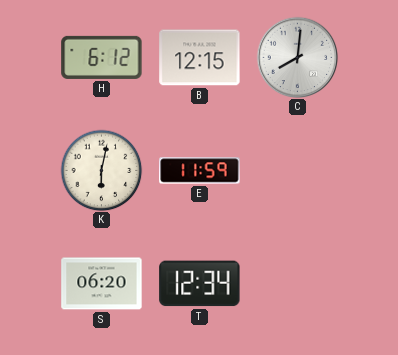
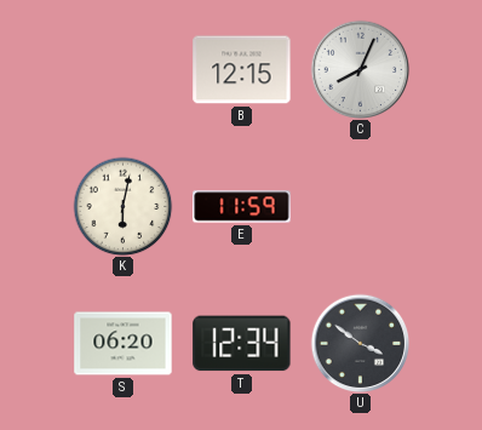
H: 6:12 -> none (102, 57)
C: 8:01 -> 8:04 (360, 69)
U: none -> 3:51 (360, 343)
